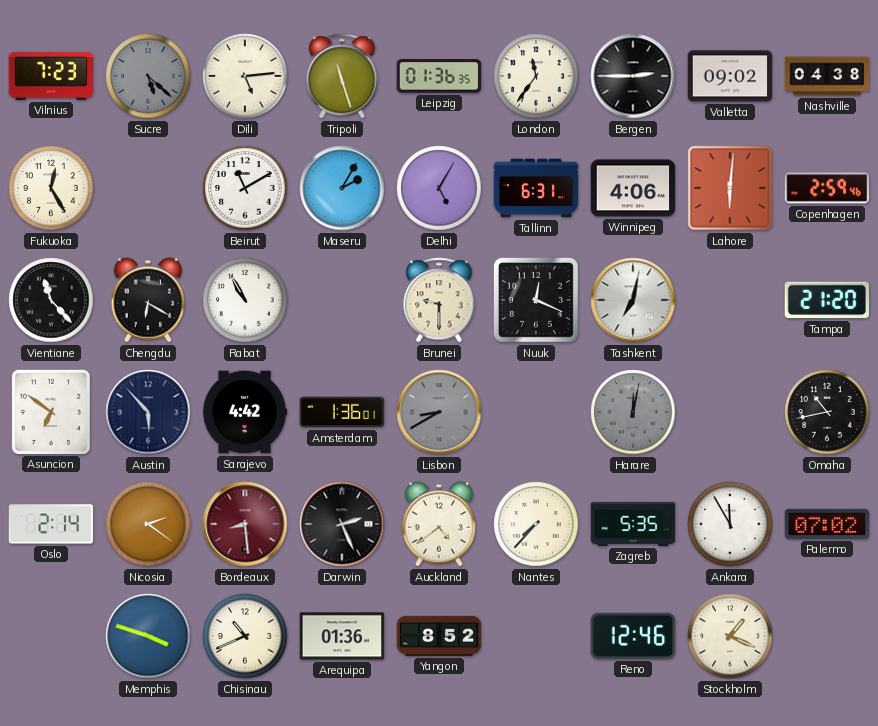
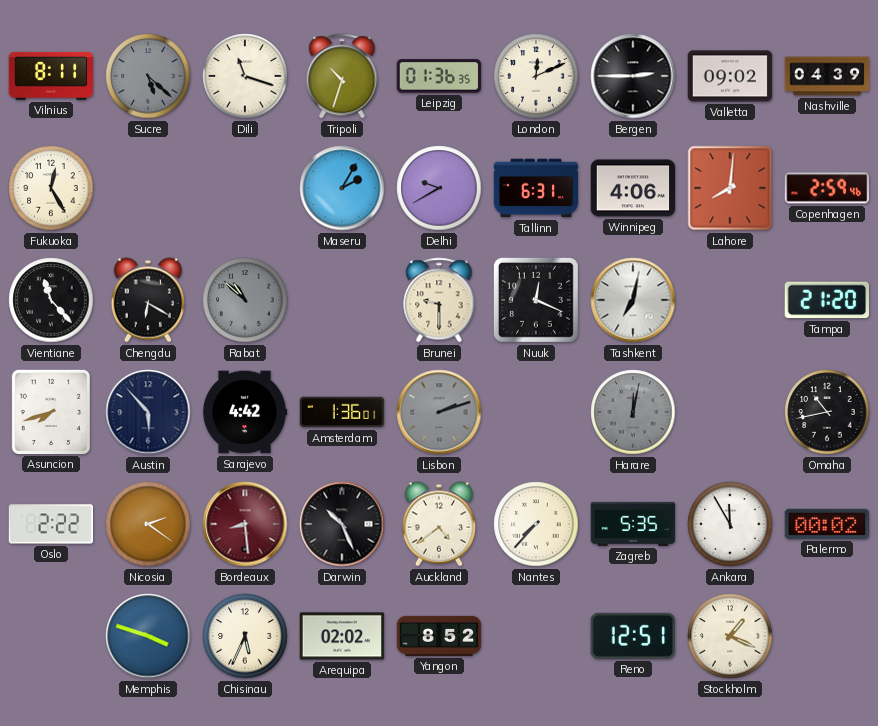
Vilnius: 7:23 -> 8:11 (51, 76)
Dili: 5:14 -> 11:18 (245, 76)
Tripoli: 11:27 -> 10:33 (342, 76)
London: 11:36 -> 12:11 (536, 76)
Nashville: 04:38 -> 04:39 (827, 76)
Beirut: 11:10 -> none (245, 188)
Delhi: 5:05 -> 9:40 (439, 188)
Lahore: 6:01 -> 8:01 (730, 188)
Rabat: 10:55 -> 10:52 (245, 300)
Rabat dial: white -> grey (245, 300)
Asuncion: 6:51 -> 7:42 (50, 411)
Lisbon: 8:40 -> 2:12 (439, 412)
Oslo: 2:14 -> 2:22 (51, 524)
Darwin: 2:26 -> 10:26 (342, 524)
Palermo: 07:02 -> 00:02 (827, 524)
Chisinau: 10:41 -> 5:34 (245, 636)
Arequipa: 01:36 -> 02:02 (342, 636)
Reno: 12:46 -> 12:51 (633, 636)
